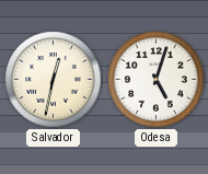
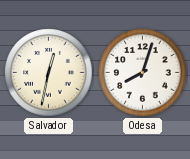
Odesa: 5:03 -> 8:03 (143, 73)
